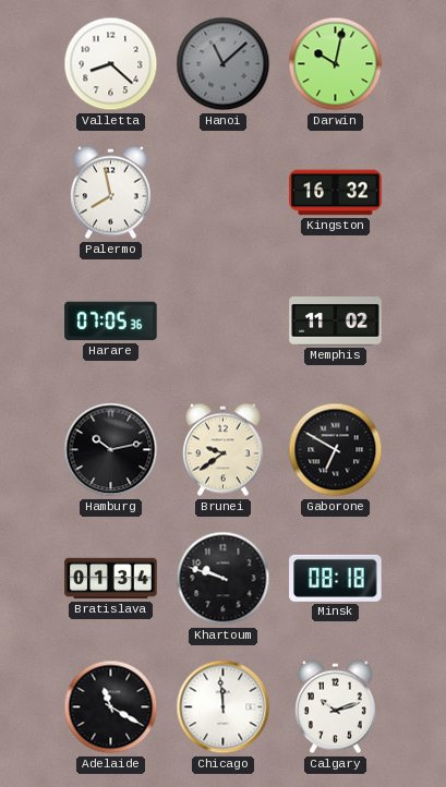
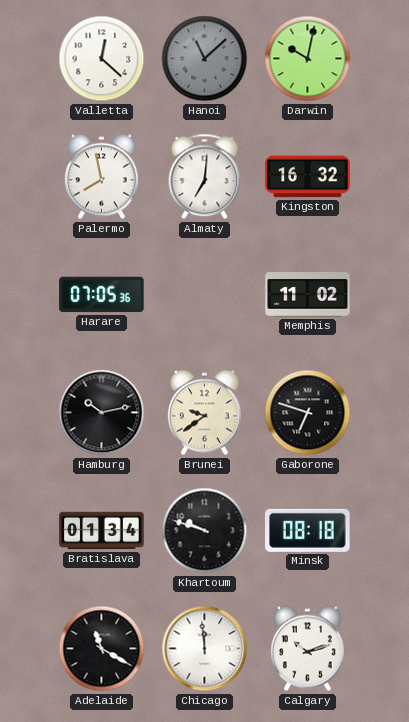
Valletta: 8:22 -> 12:22 (102, 59)
Almaty: none -> 7:01 (205, 177)
Gaborone: 6:50 -> 6:48 (308, 413)
